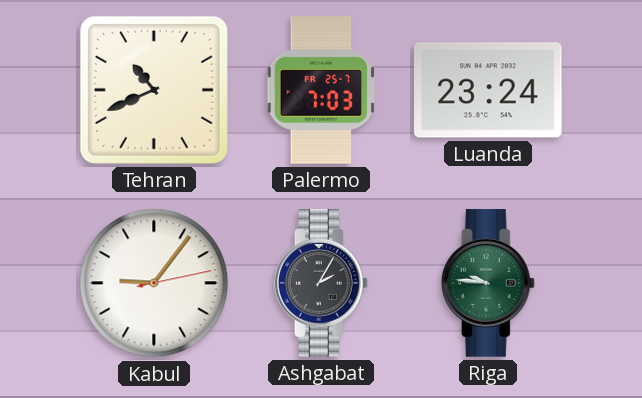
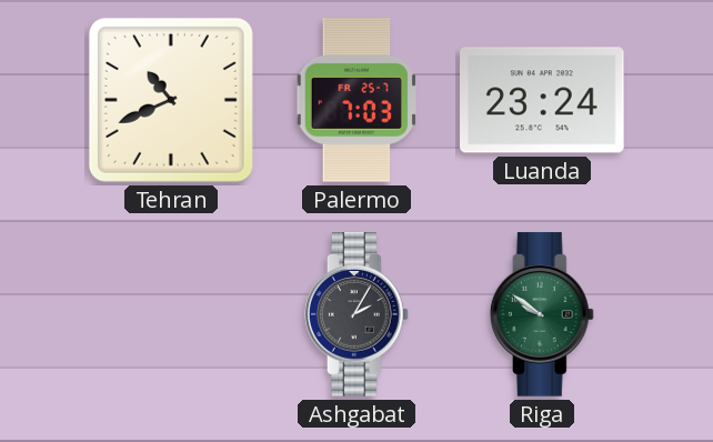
Kabul: 9:06 -> none (154, 283)
Riga: 9:46 -> 9:51 (542, 314)
